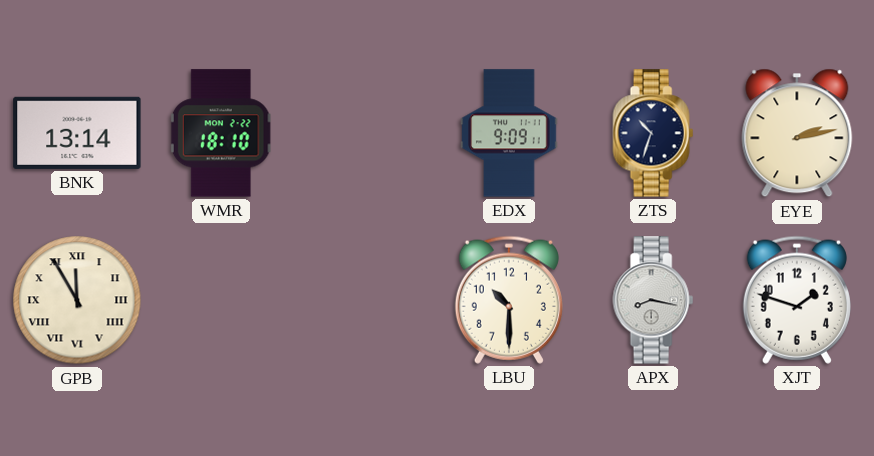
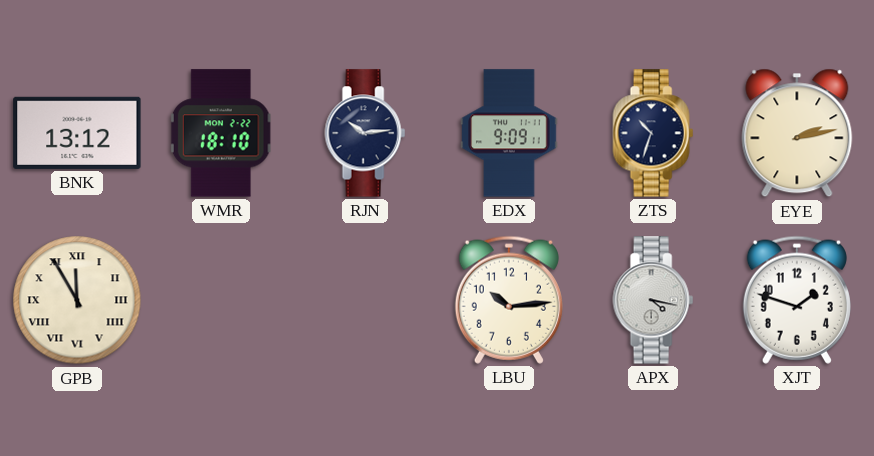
BNK: 13:14 -> 13:12 (77, 133)
RJN: none -> 10:14 (365, 133)
LBU: 10:30 -> 10:14 (509, 300)
APX: 8:17 -> 4:17 (653, 300)
